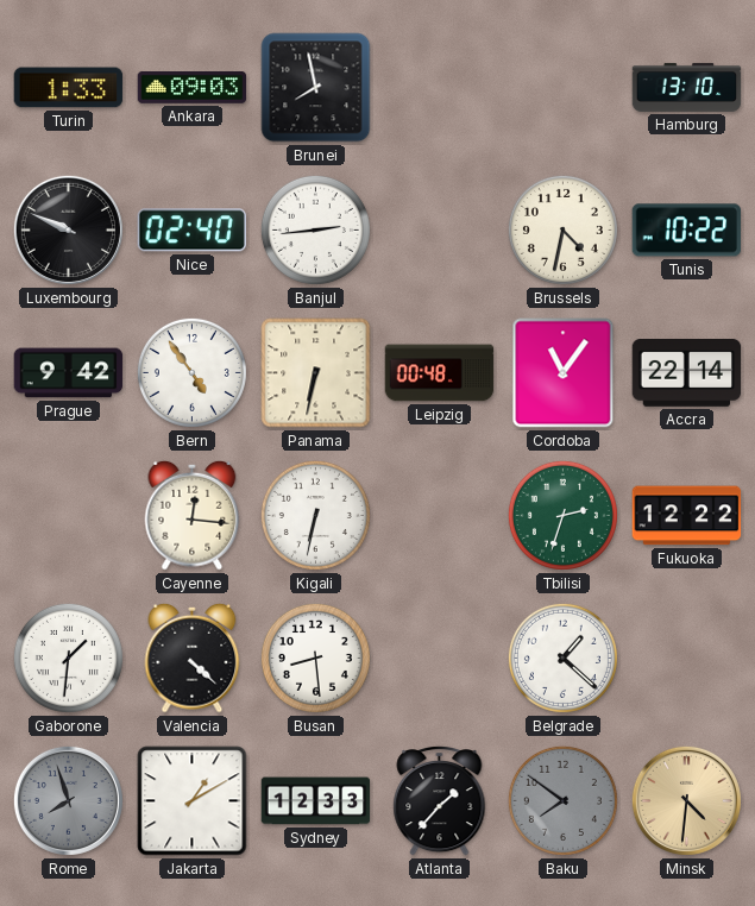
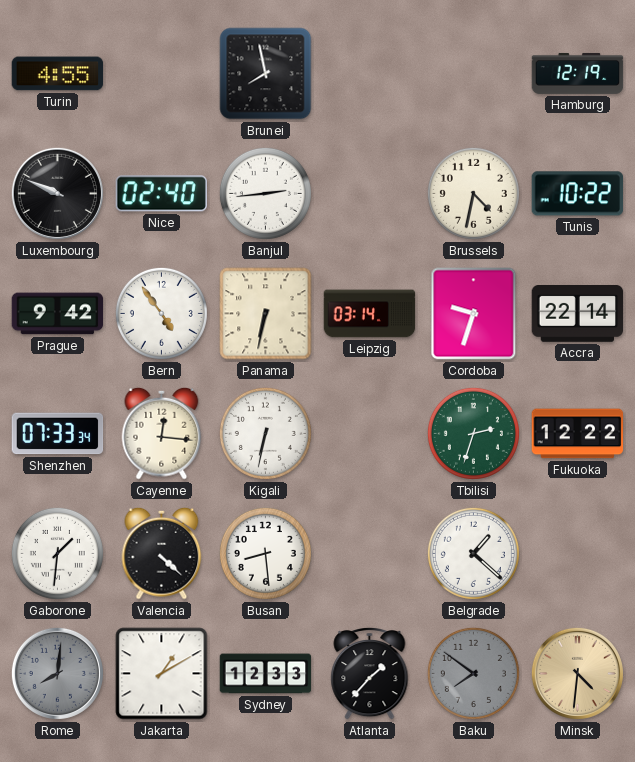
Turin: 1:33 -> 4:55 (58, 74)
Ankara: 09:03 -> none (193, 88)
Hamburg: 13:10 -> 12:19 (578, 73)
Leipzig: 00:48 -> 03:14 (370, 314)
Cordoba: 11:06 -> 9:33 (474, 314)
Shenzhen: none -> 07:33 (58, 434)
Rome: 7:57 -> 8:01 (57, 673)
